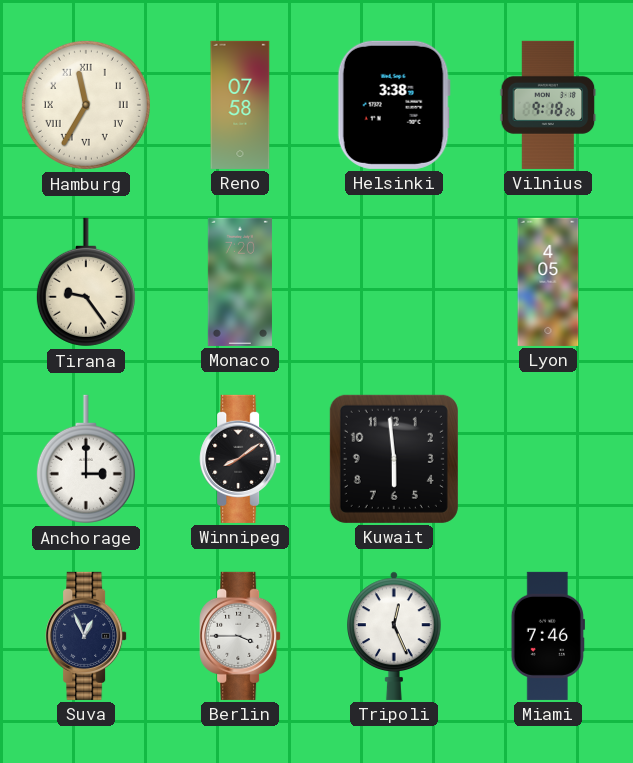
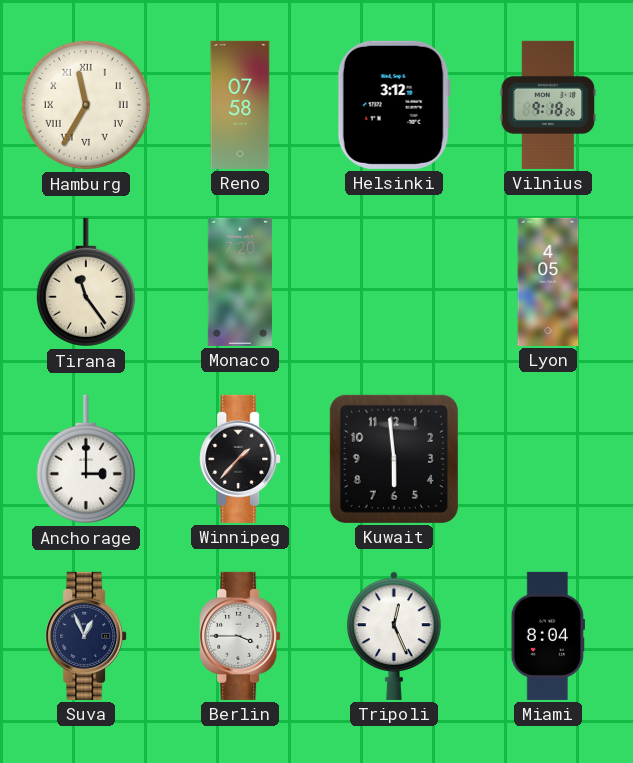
Helsinki: 3:38 -> 3:12 (394, 105)
Tirana: 9:24 -> 11:24 (86, 282)
Winnipeg: 8:09 -> 1:37 (240, 459)
Miami: 7:46 -> 8:04 (548, 636)
